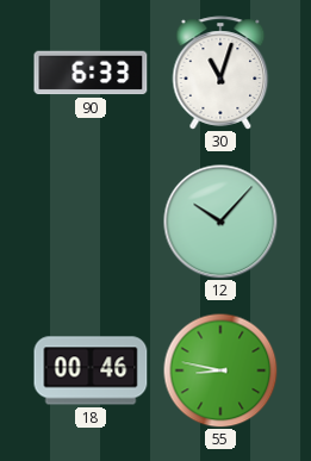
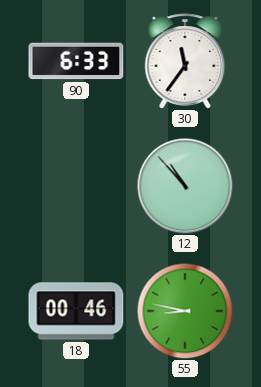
30: 11:03 -> 11:36 (185, 61)
12: 10:07 -> 10:53 (185, 186)
